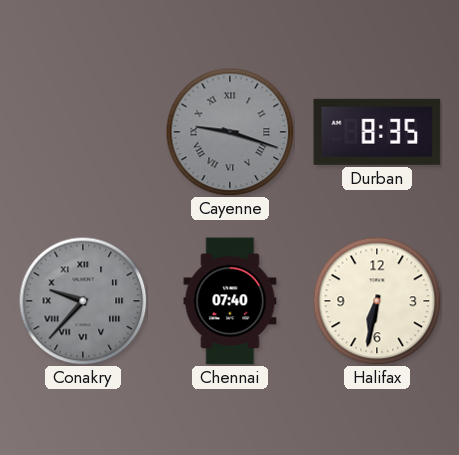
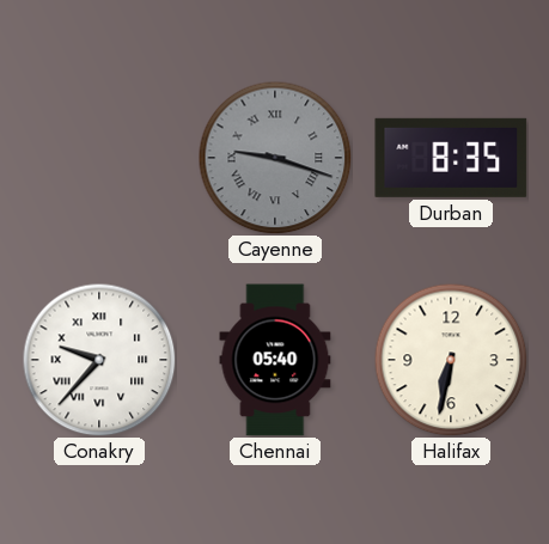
Conakry dial: grey -> white (99, 360)
Chennai: 07:40 -> 05:40 (275, 360)
